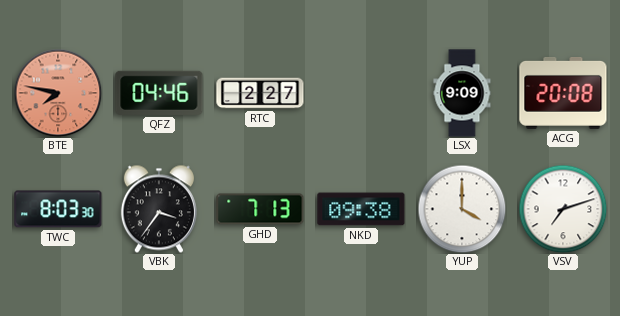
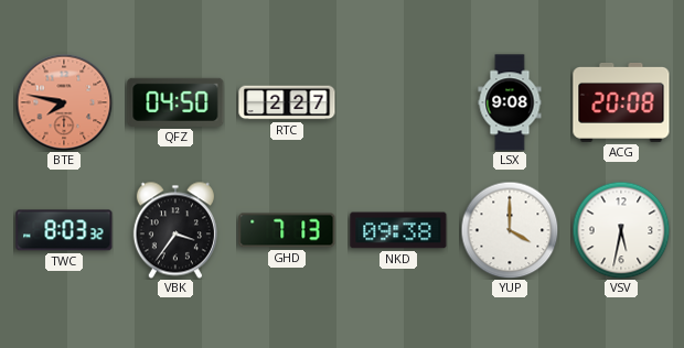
QFZ: 04:46 -> 04:50 (175, 102)
LSX: 9:09 -> 9:08 (510, 102)
TWC: 8:03:30 -> 8:03:32 (64, 230)
VSV: 7:12 -> 5:32 (621, 230)
